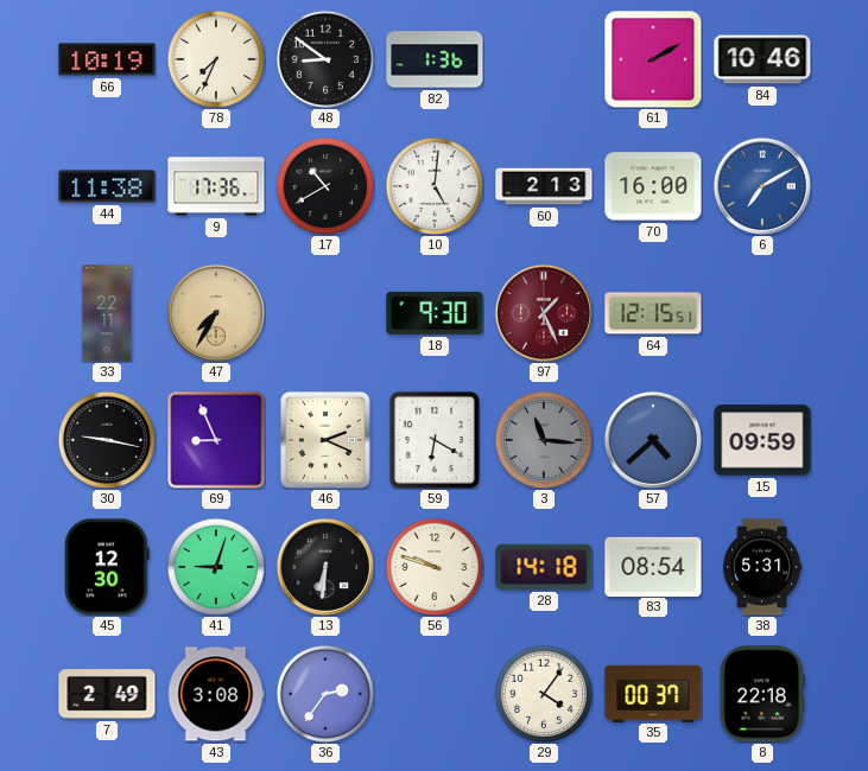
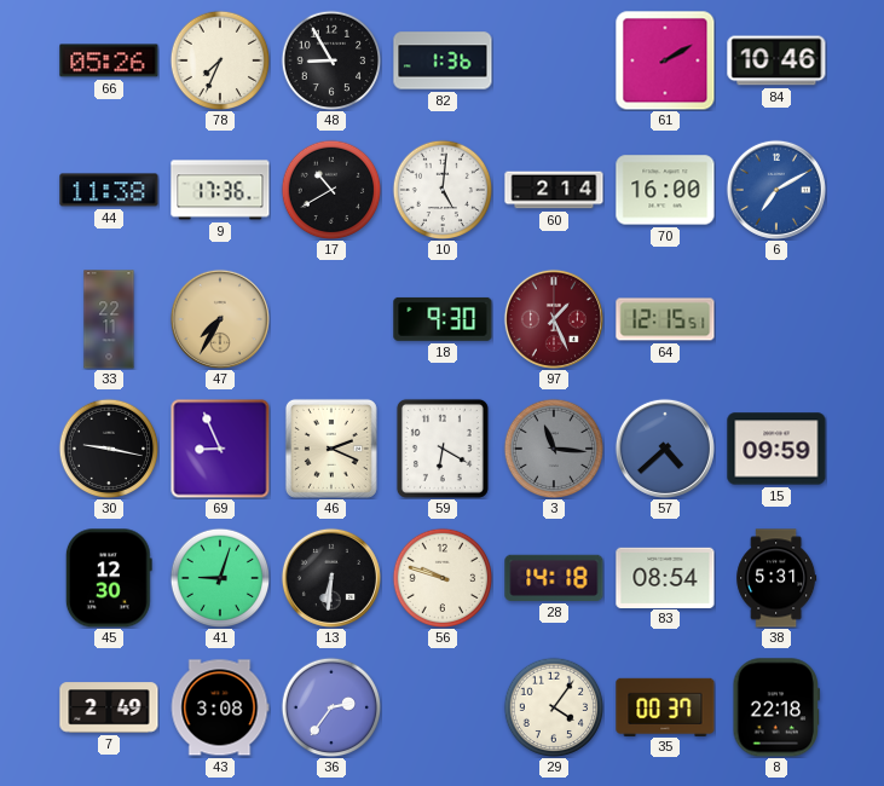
66: 10:19 -> 05:26 (109, 60)
48: 8:51 -> 8:55 (331, 60)
60: 2:13 -> 2:14 (554, 190)
